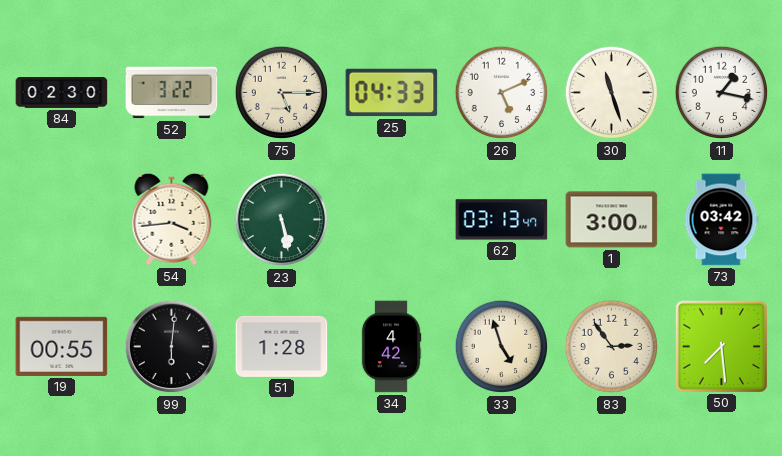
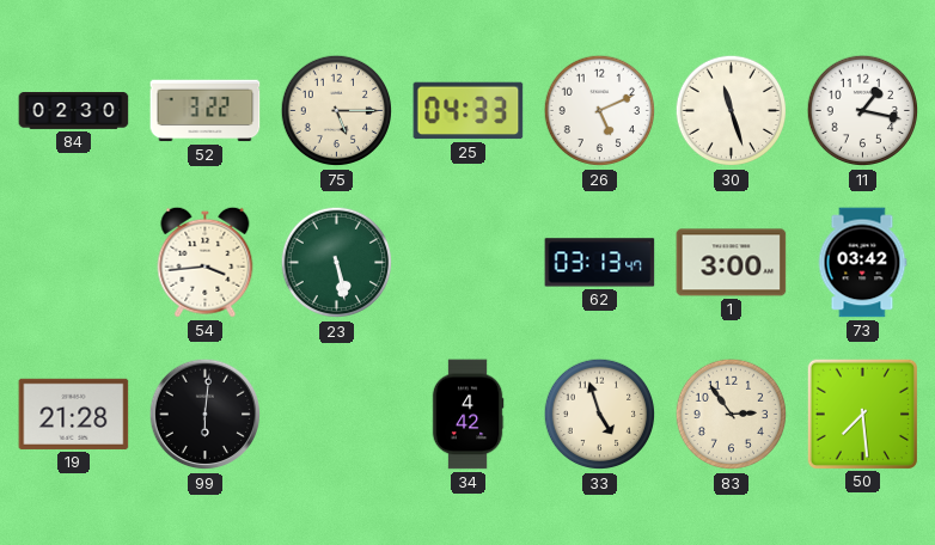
19: 00:55 -> 21:28 (74, 414)
51: 1:28 -> none (282, 346)
